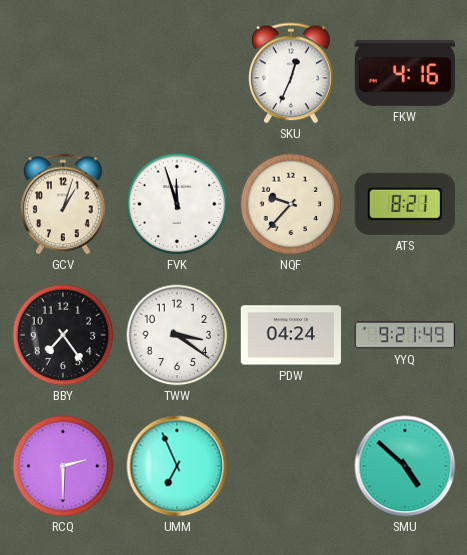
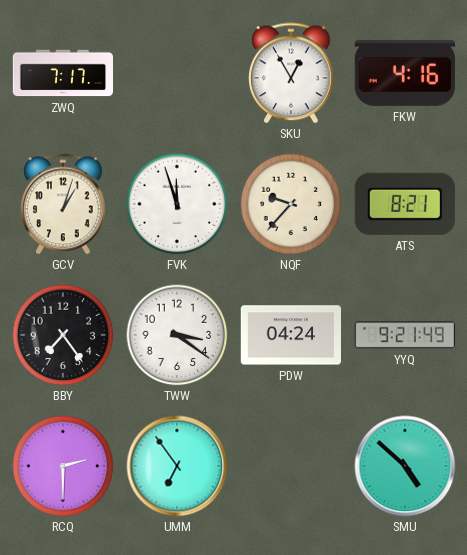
ZWQ: none -> 7:17 (63, 73)
SKU: 12:34 -> 12:55 (292, 73)
UMM: 6:56 -> 6:54 (177, 466)
